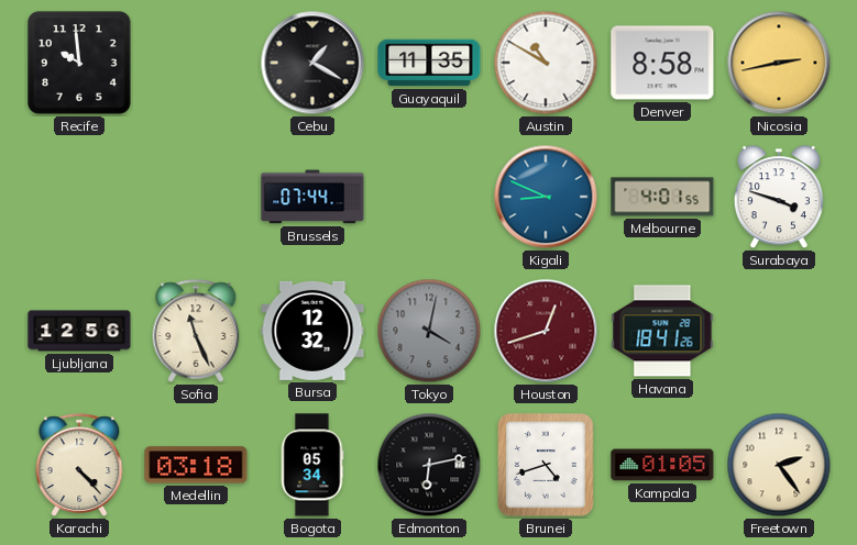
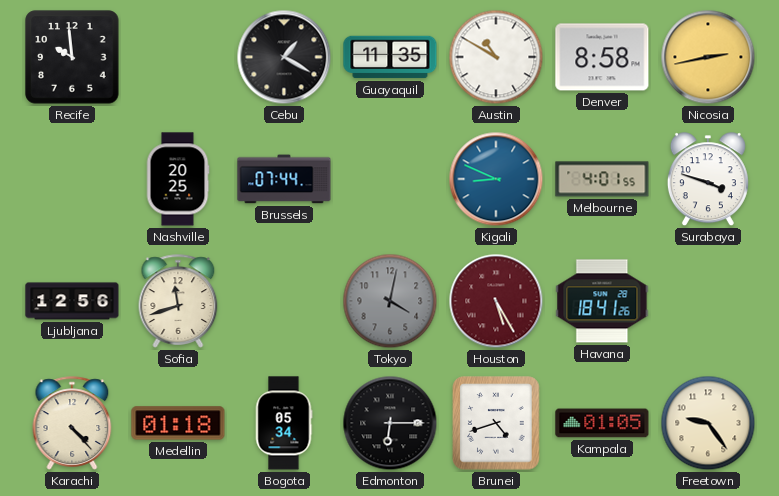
Nashville: none -> 20:25 (178, 179)
Sofia: 11:26 -> 11:42 (178, 301)
Bursa: 12:32 -> none (312, 331)
Houston: 12:42 -> 5:25 (496, 301)
Medellin: 03:18 -> 01:18 (178, 423)
Edmonton: 6:13 -> 6:15 (390, 423)
Freetown: 2:24 -> 9:24 (708, 423)
